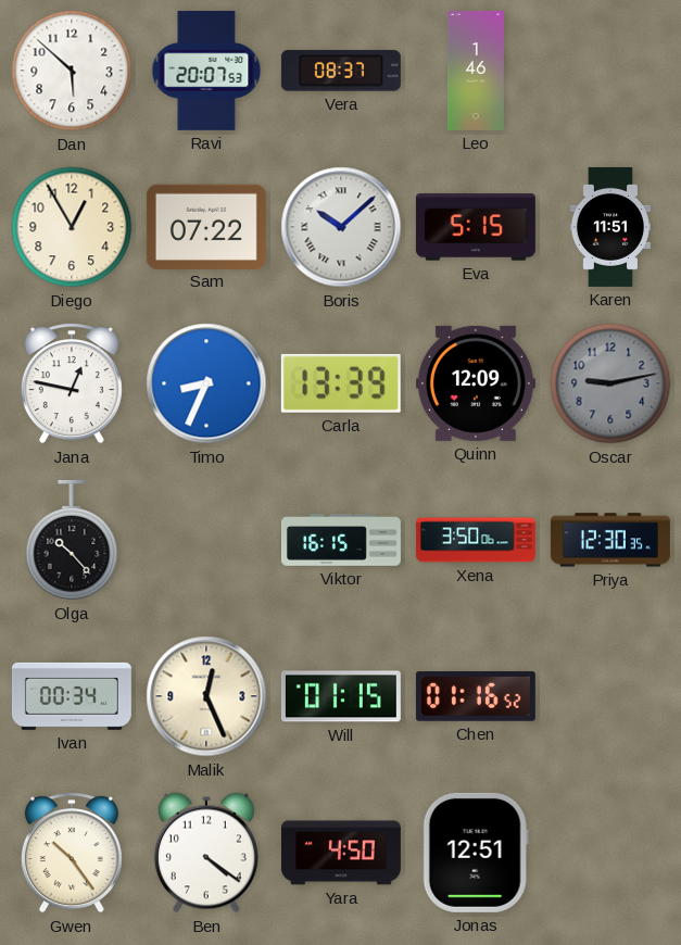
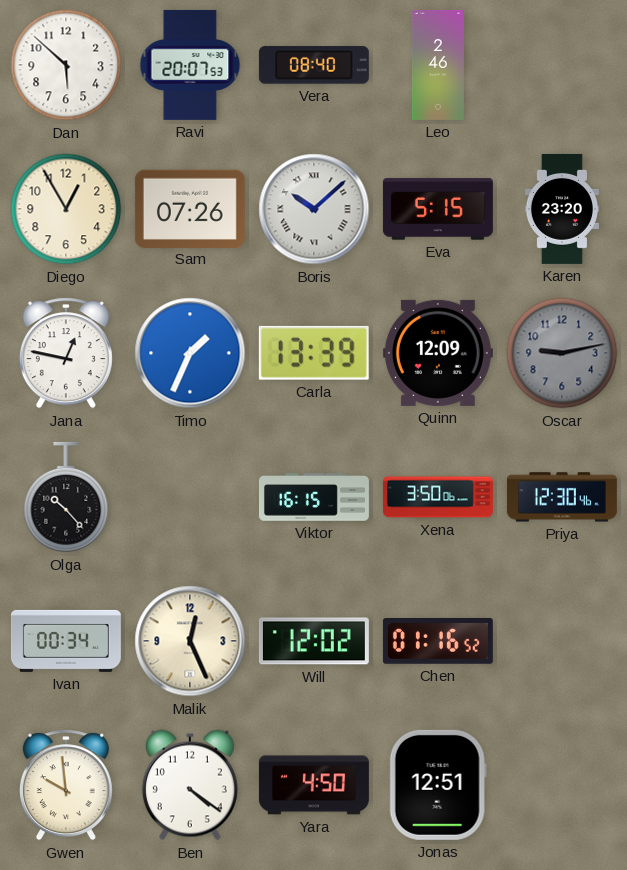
Vera: 08:37 -> 08:40 (314, 65)
Leo: 1:46 -> 2:46 (438, 65)
Sam: 07:22 -> 07:26 (190, 208)
Karen: 11:51 -> 23:20 (562, 209)
Timo: 8:34 -> 1:34 (190, 353)
Priya: 12:30:35 -> 12:30:46 (562, 497)
Will: 01:15 -> 12:02 (314, 641)
Gwen: 10:24 -> 9:59 (66, 785)
